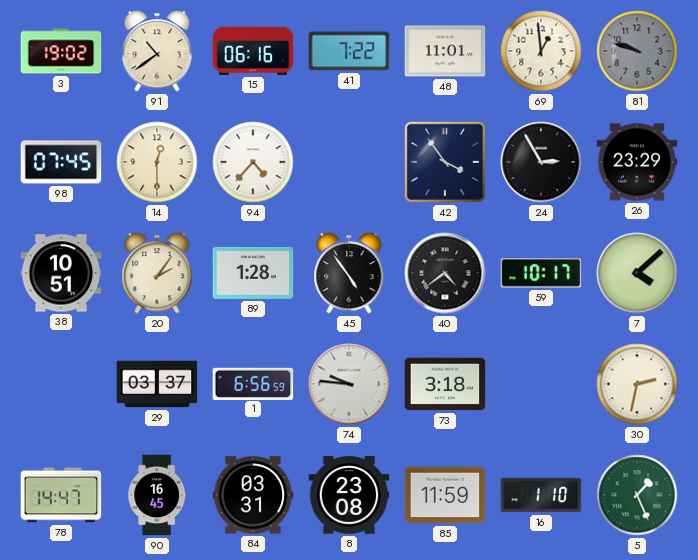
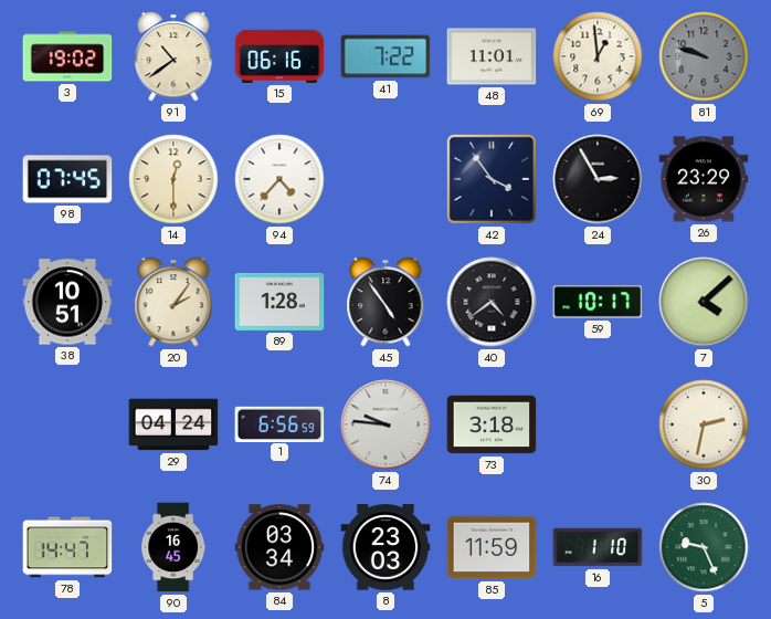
29: 03:37 -> 04:24 (173, 424)
84: 03:31 -> 03:34 (279, 547)
8: 23:08 -> 23:03 (385, 547)
5: 1:26 -> 9:26 (704, 547)
